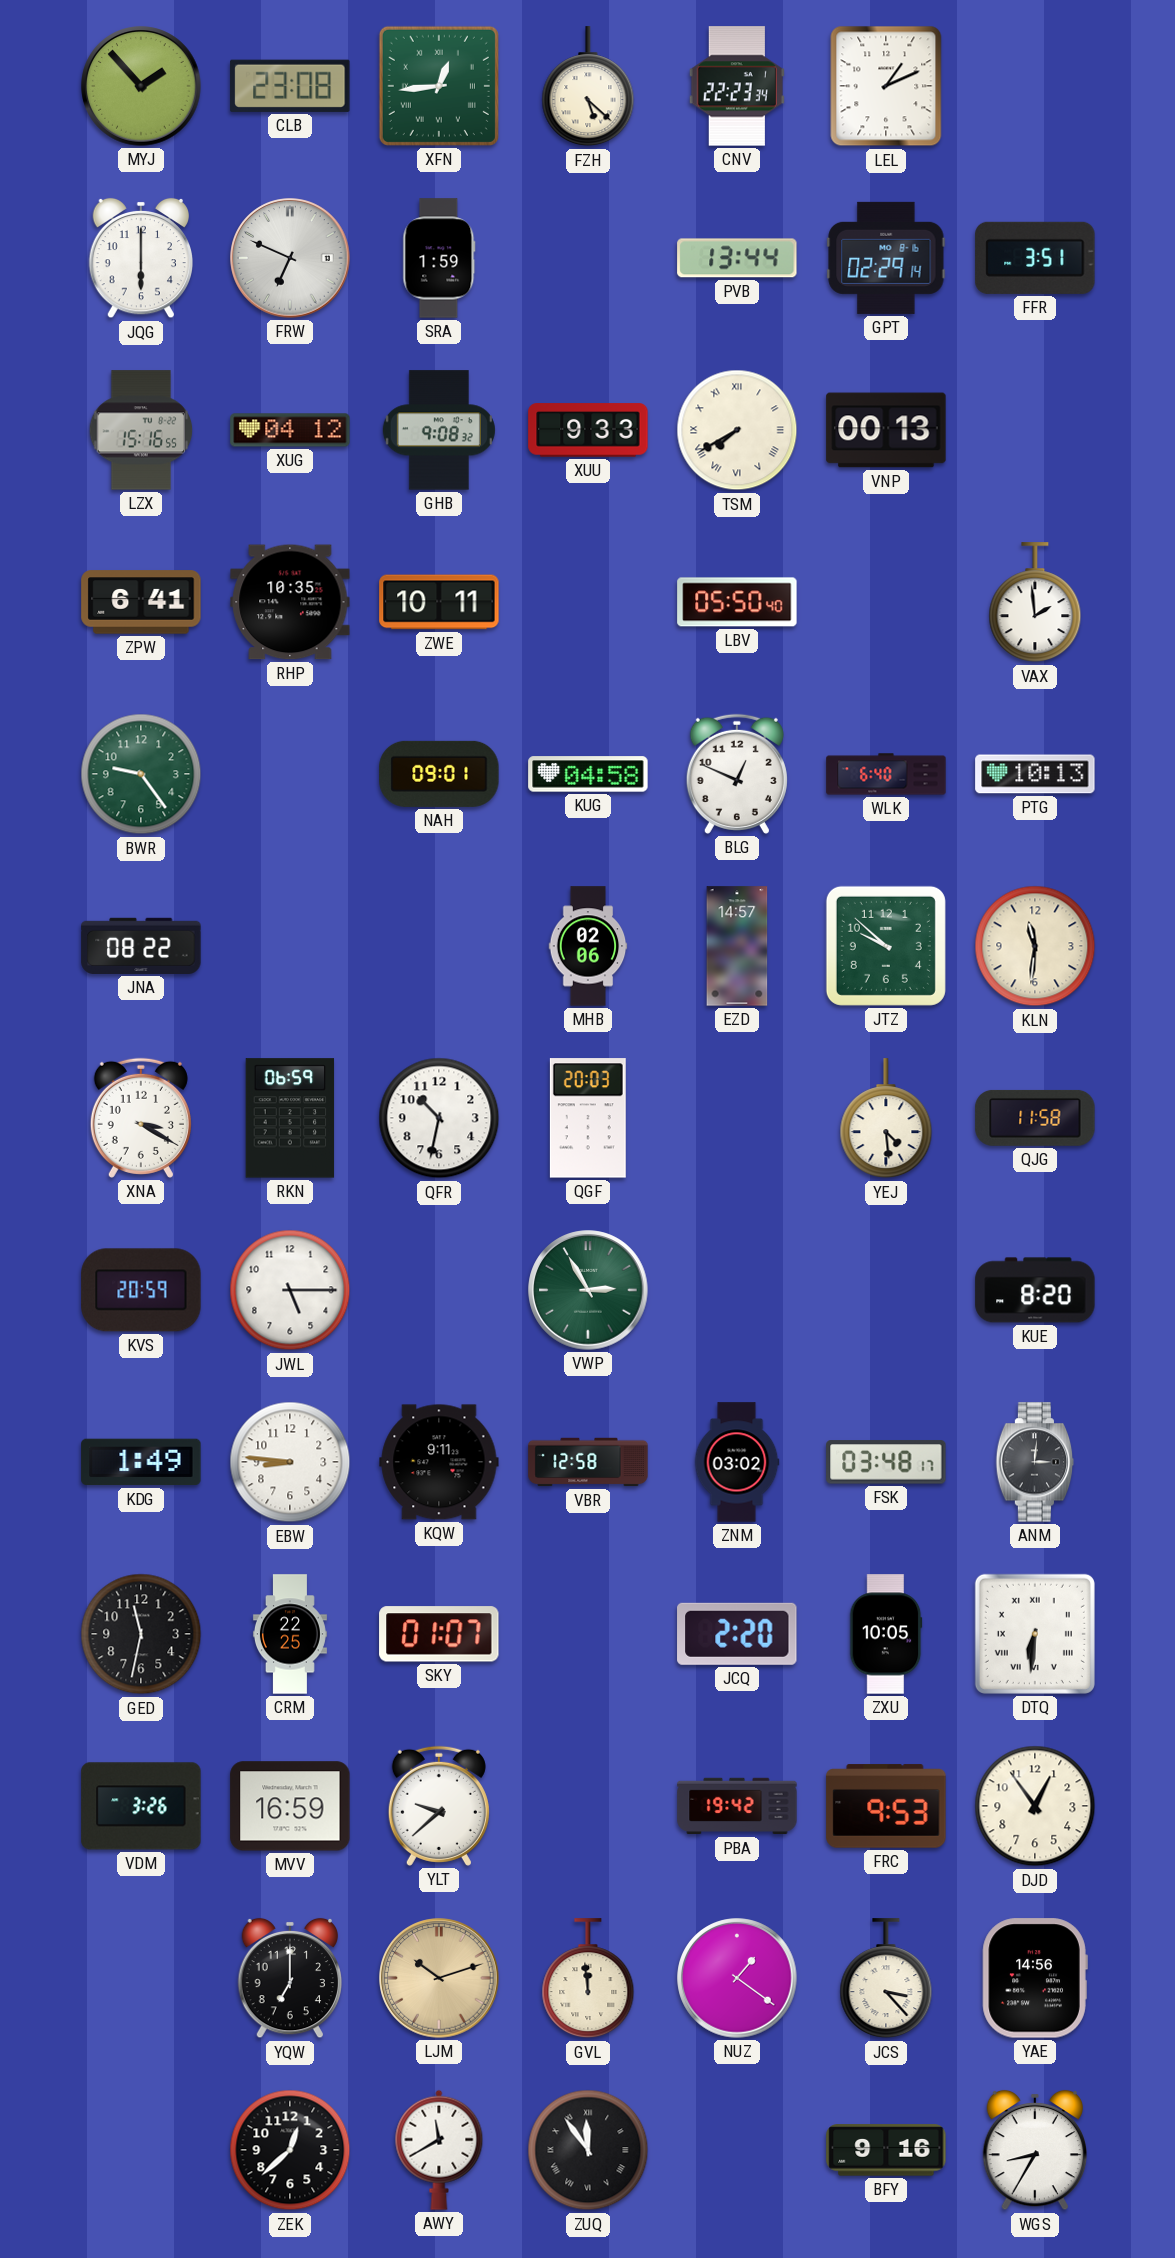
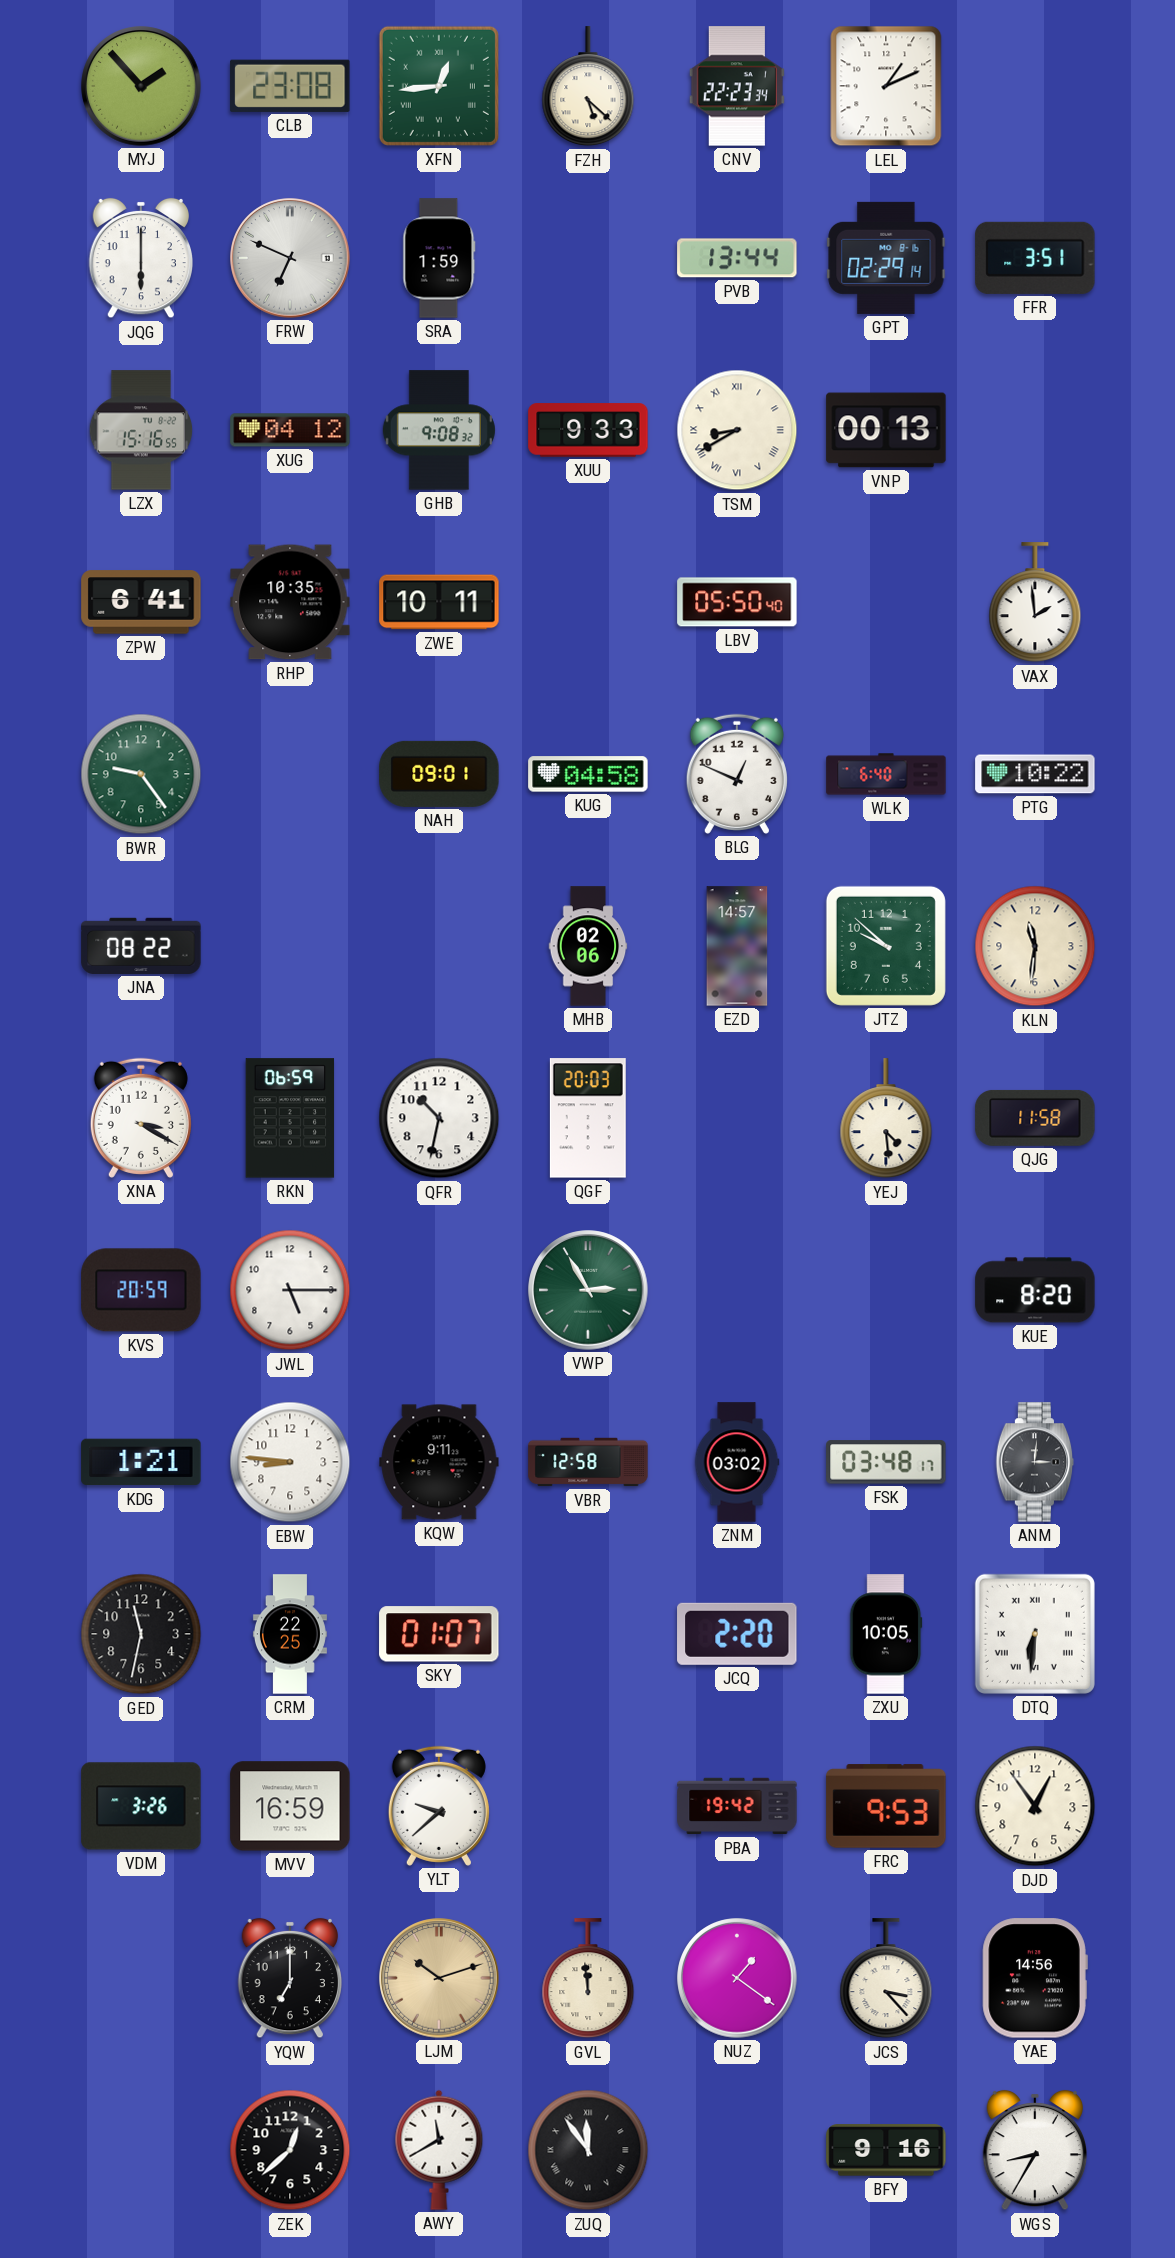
TSM: 7:40 -> 8:40 (737, 430)
PTG: 10:13 -> 10:22 (1035, 774)
KDG: 1:49 -> 1:21 (141, 1462)
